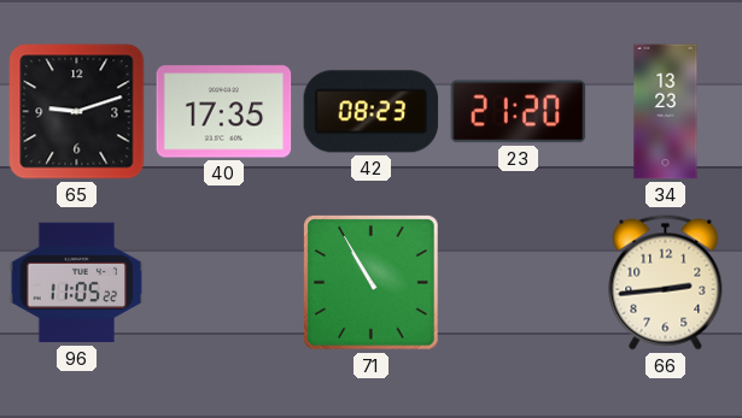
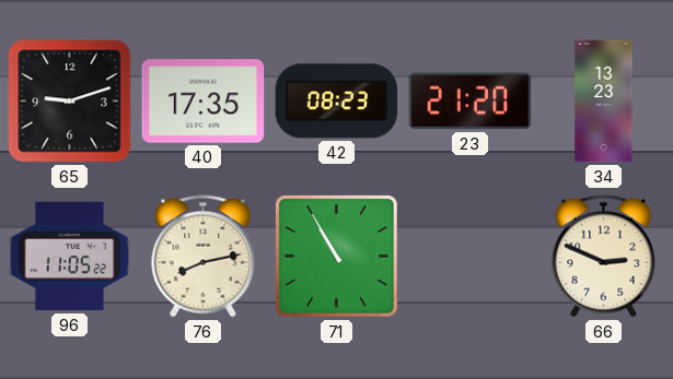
76: none -> 8:13 (204, 257)
66: 2:44 -> 2:49 (604, 257)
